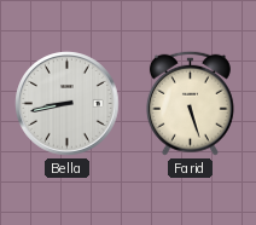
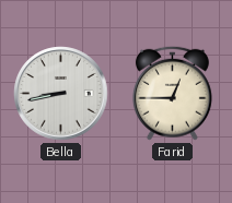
Farid: 5:27 -> 12:45 (172, 93)
